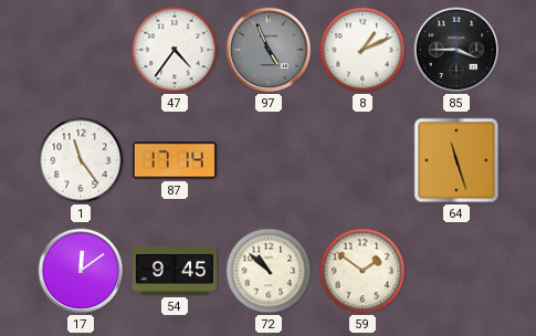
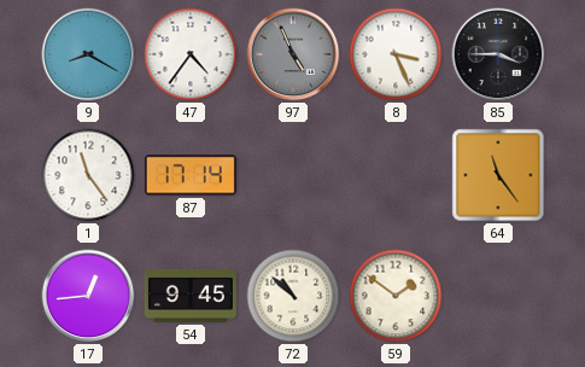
9: none -> 8:20 (88, 54)
8: 1:11 -> 3:26 (396, 54)
64: 11:27 -> 11:24 (498, 175)
17: 12:09 -> 12:44 (88, 296)
